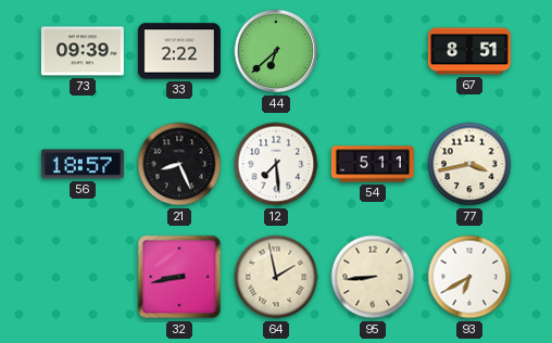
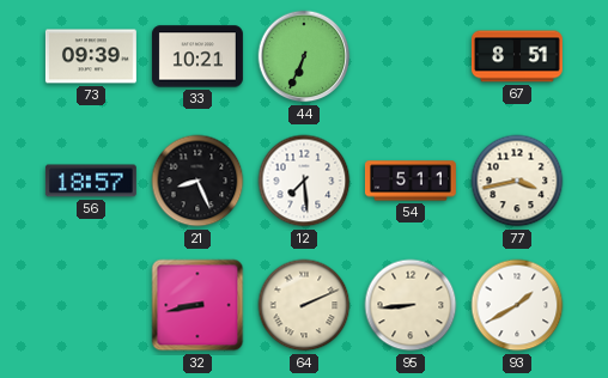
33: 2:22 -> 10:21 (197, 56)
44: 6:38 -> 6:34 (304, 56)
64: 1:58 -> 2:11 (304, 305)
93: 6:40 -> 1:40 (517, 305)
